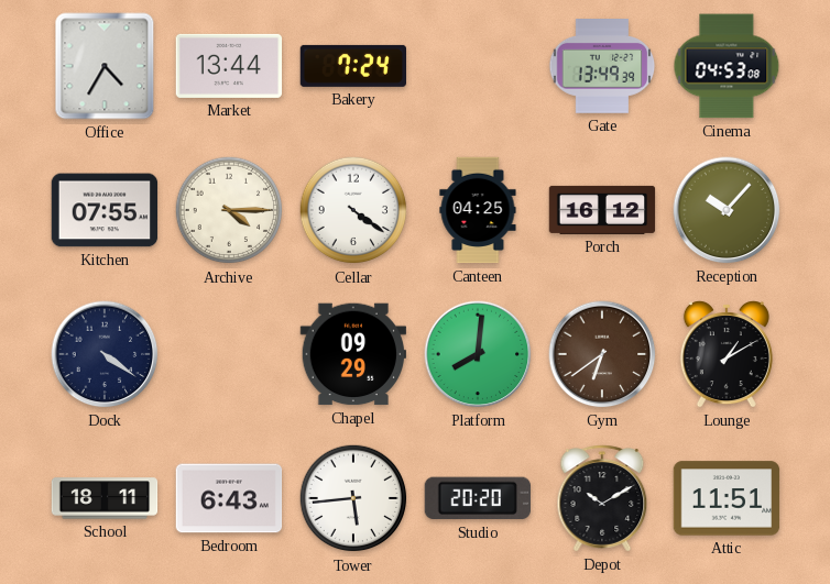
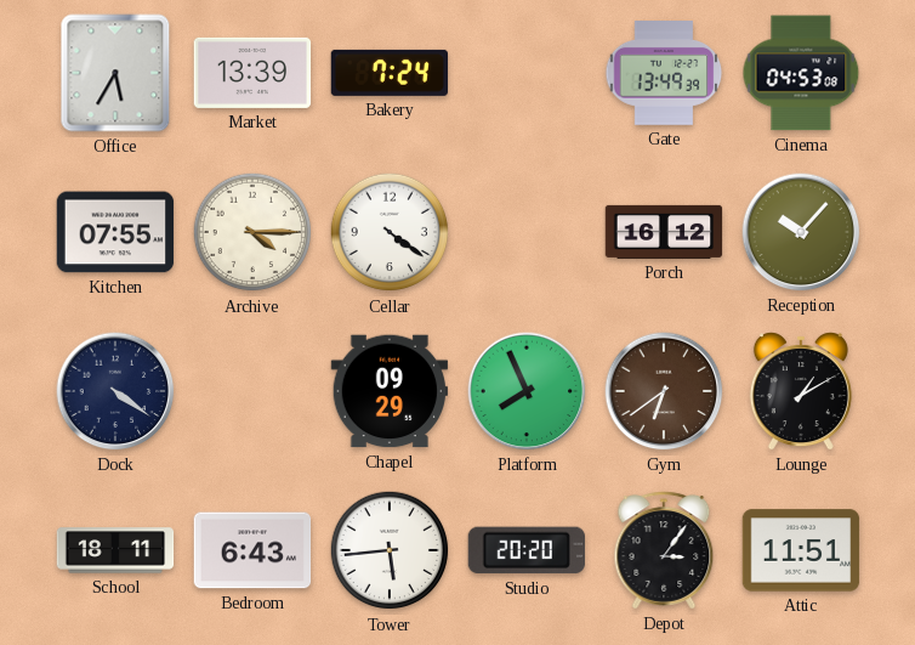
Office: 4:35 -> 5:35 (115, 73)
Market: 13:44 -> 13:39 (252, 73)
Canteen: 04:25 -> none (478, 210)
Platform: 8:01 -> 7:56 (527, 391)
Depot: 10:10 -> 3:06 (664, 550)
